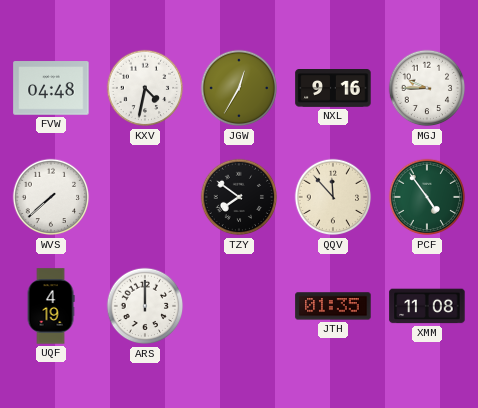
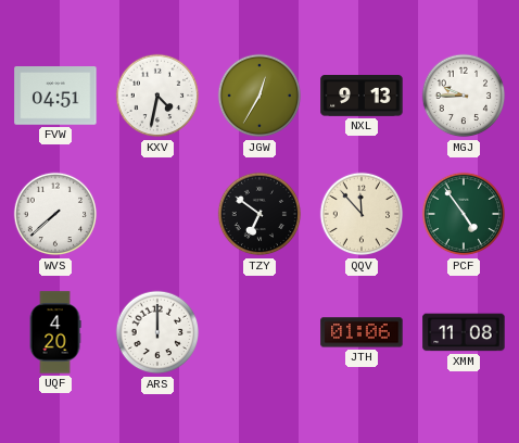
FVW: 04:48 -> 04:51 (55, 96)
NXL: 9:16 -> 9:13 (362, 97)
TZY: 7:51 -> 6:51 (259, 214)
UQF: 4:19 -> 4:20 (55, 332)
JTH: 01:35 -> 01:06 (362, 332)
